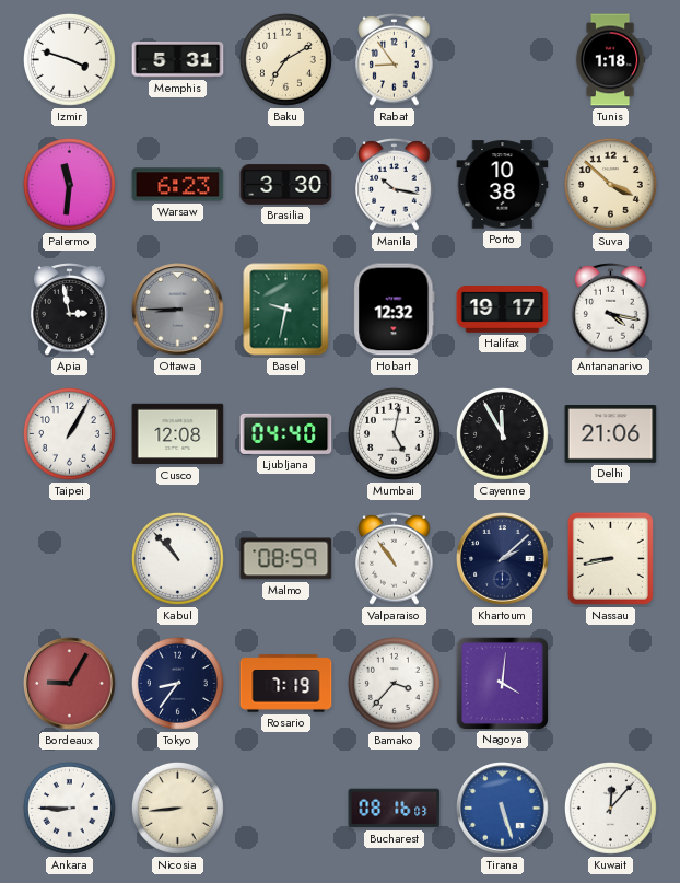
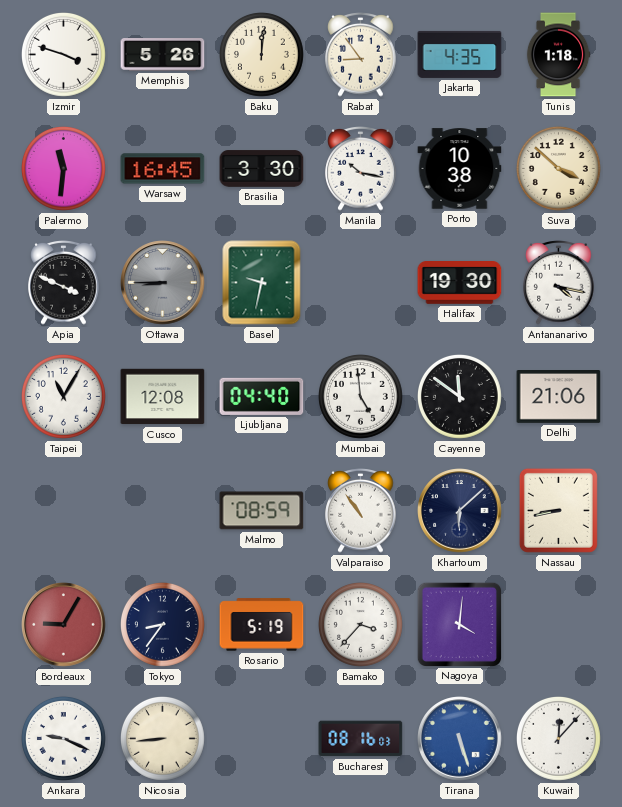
Memphis: 5:31 -> 5:26 (163, 55)
Baku: 7:10 -> 12:01 (262, 55)
Jakarta: none -> 4:35 (460, 54)
Warsaw: 6:23 -> 16:45 (163, 169)
Apia: 2:58 -> 3:49 (64, 283)
Hobart: 12:32 -> none (395, 310)
Halifax: 19:17 -> 19:30 (460, 283)
Taipei: 1:05 -> 11:05 (64, 397)
Mumbai: 5:02 -> 4:59 (361, 397)
Cayenne: 11:55 -> 11:51 (460, 397)
Kabul: 10:53 -> none (178, 559)
Khartoum: 2:08 -> 6:08 (460, 511)
Rosario: 7:19 -> 5:19 (262, 625)
Ankara: 8:45 -> 9:19 (64, 739)
